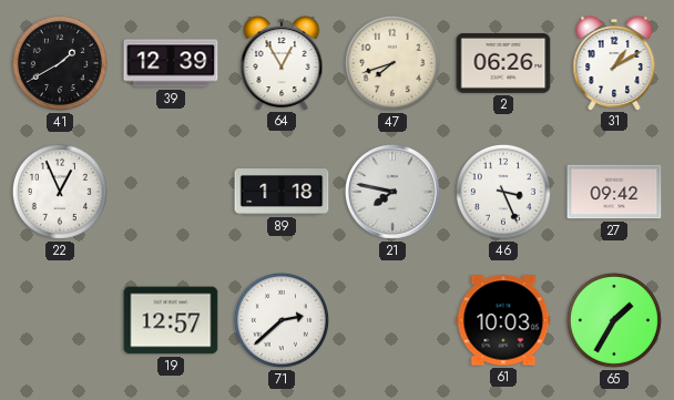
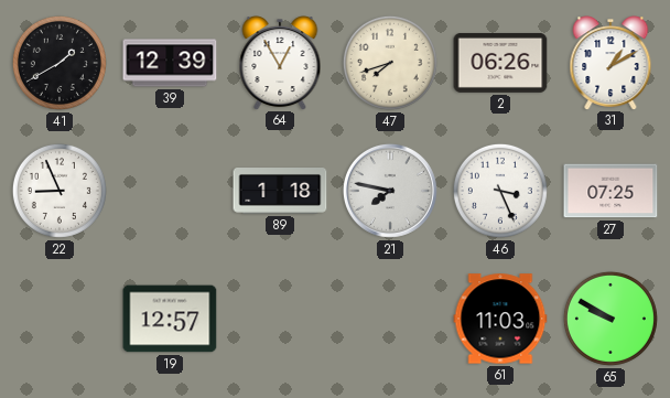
22: 12:56 -> 8:56 (60, 191)
27: 09:42 -> 07:25 (610, 191)
71: 2:38 -> none (282, 320)
61: 10:03 -> 11:03 (500, 319)
65: 1:35 -> 9:50 (610, 319)
